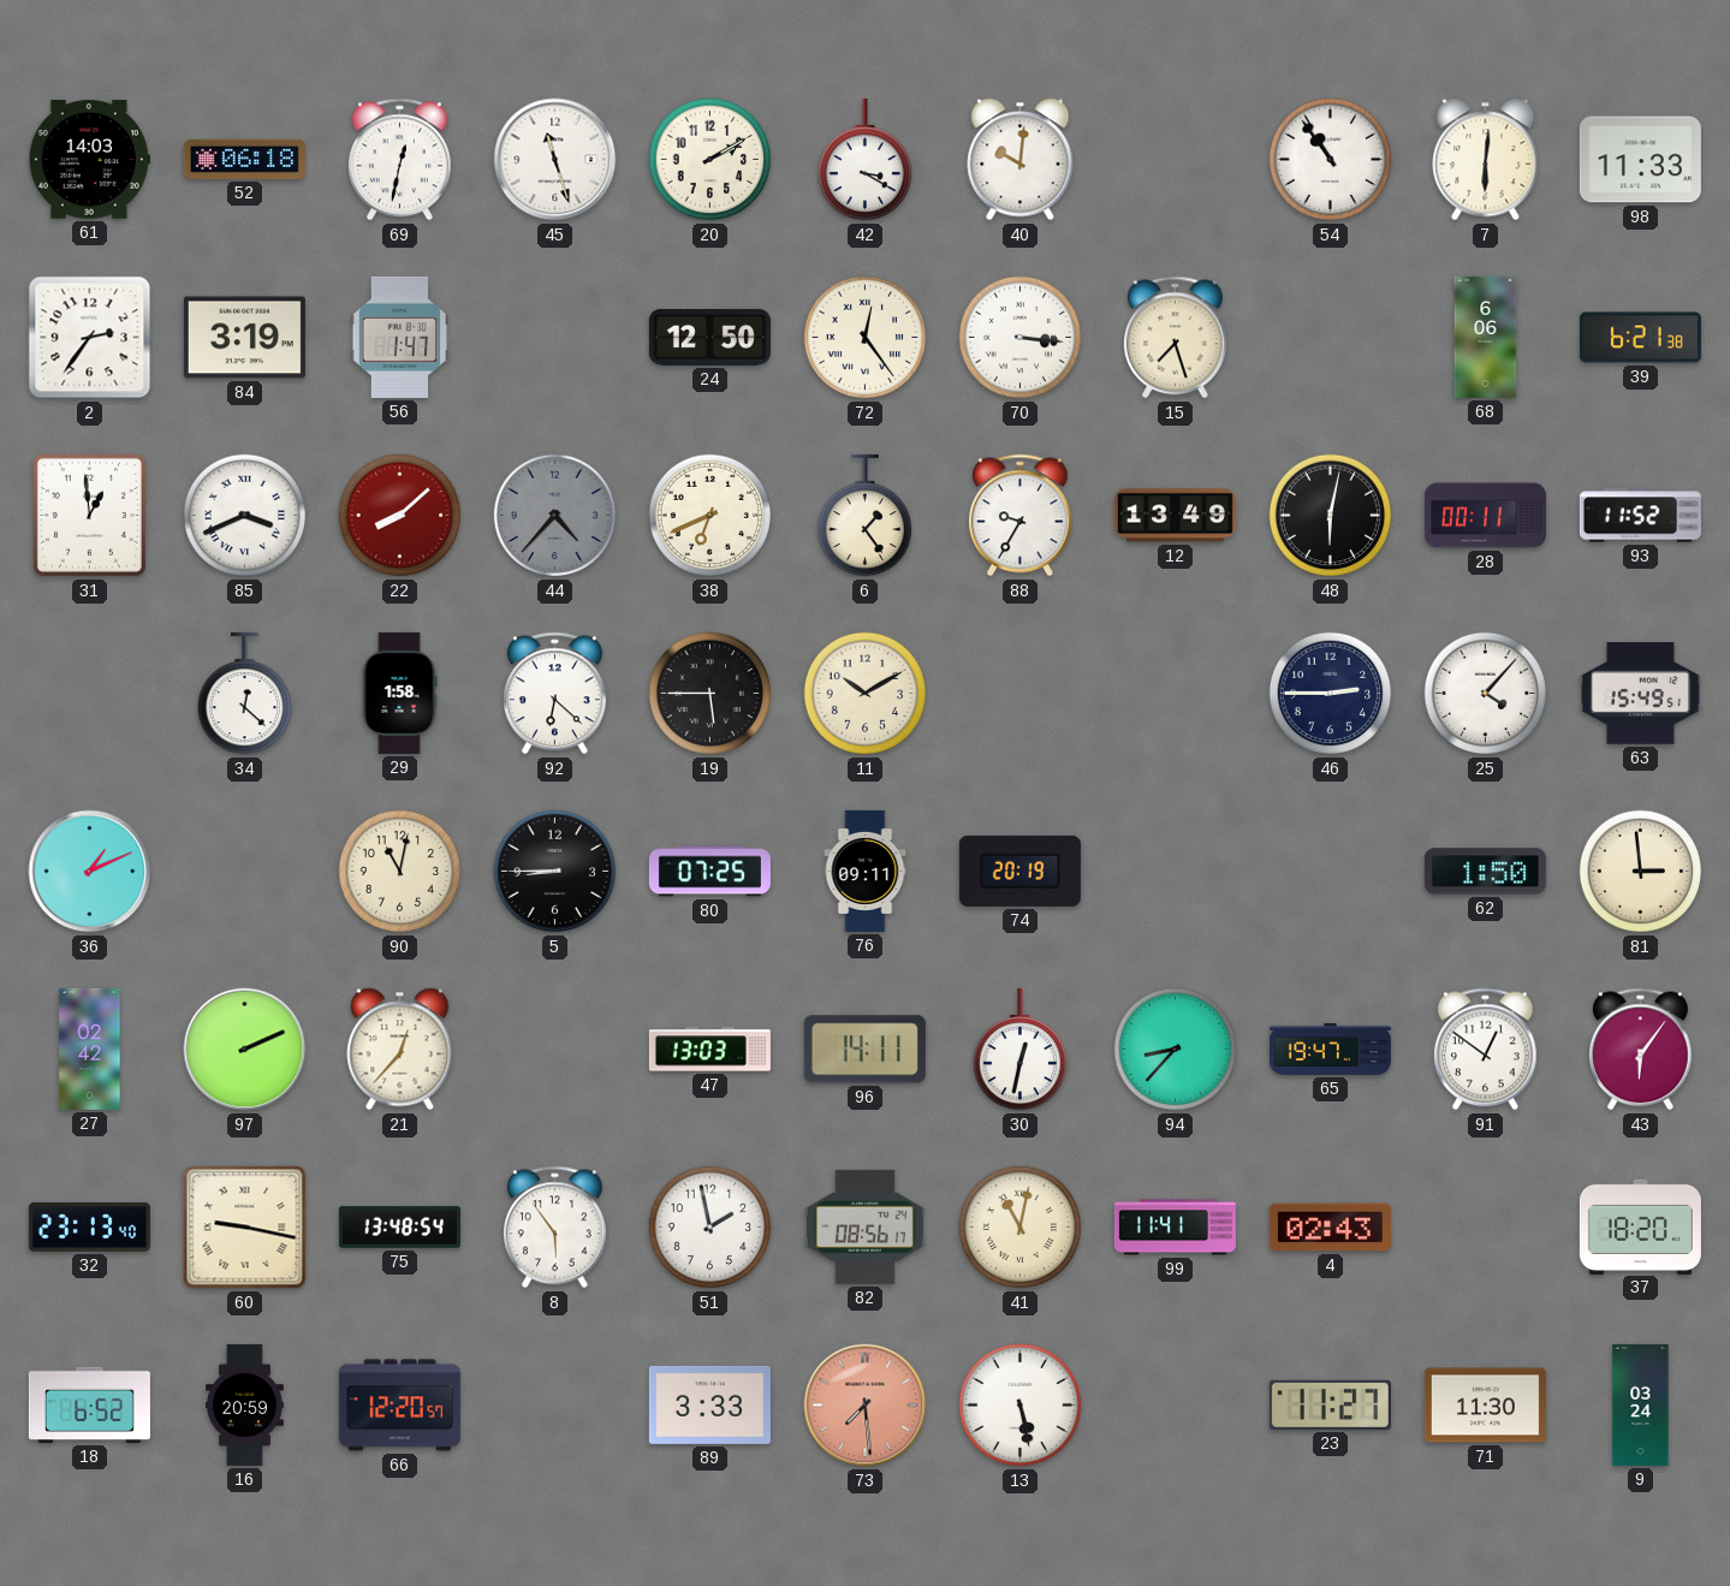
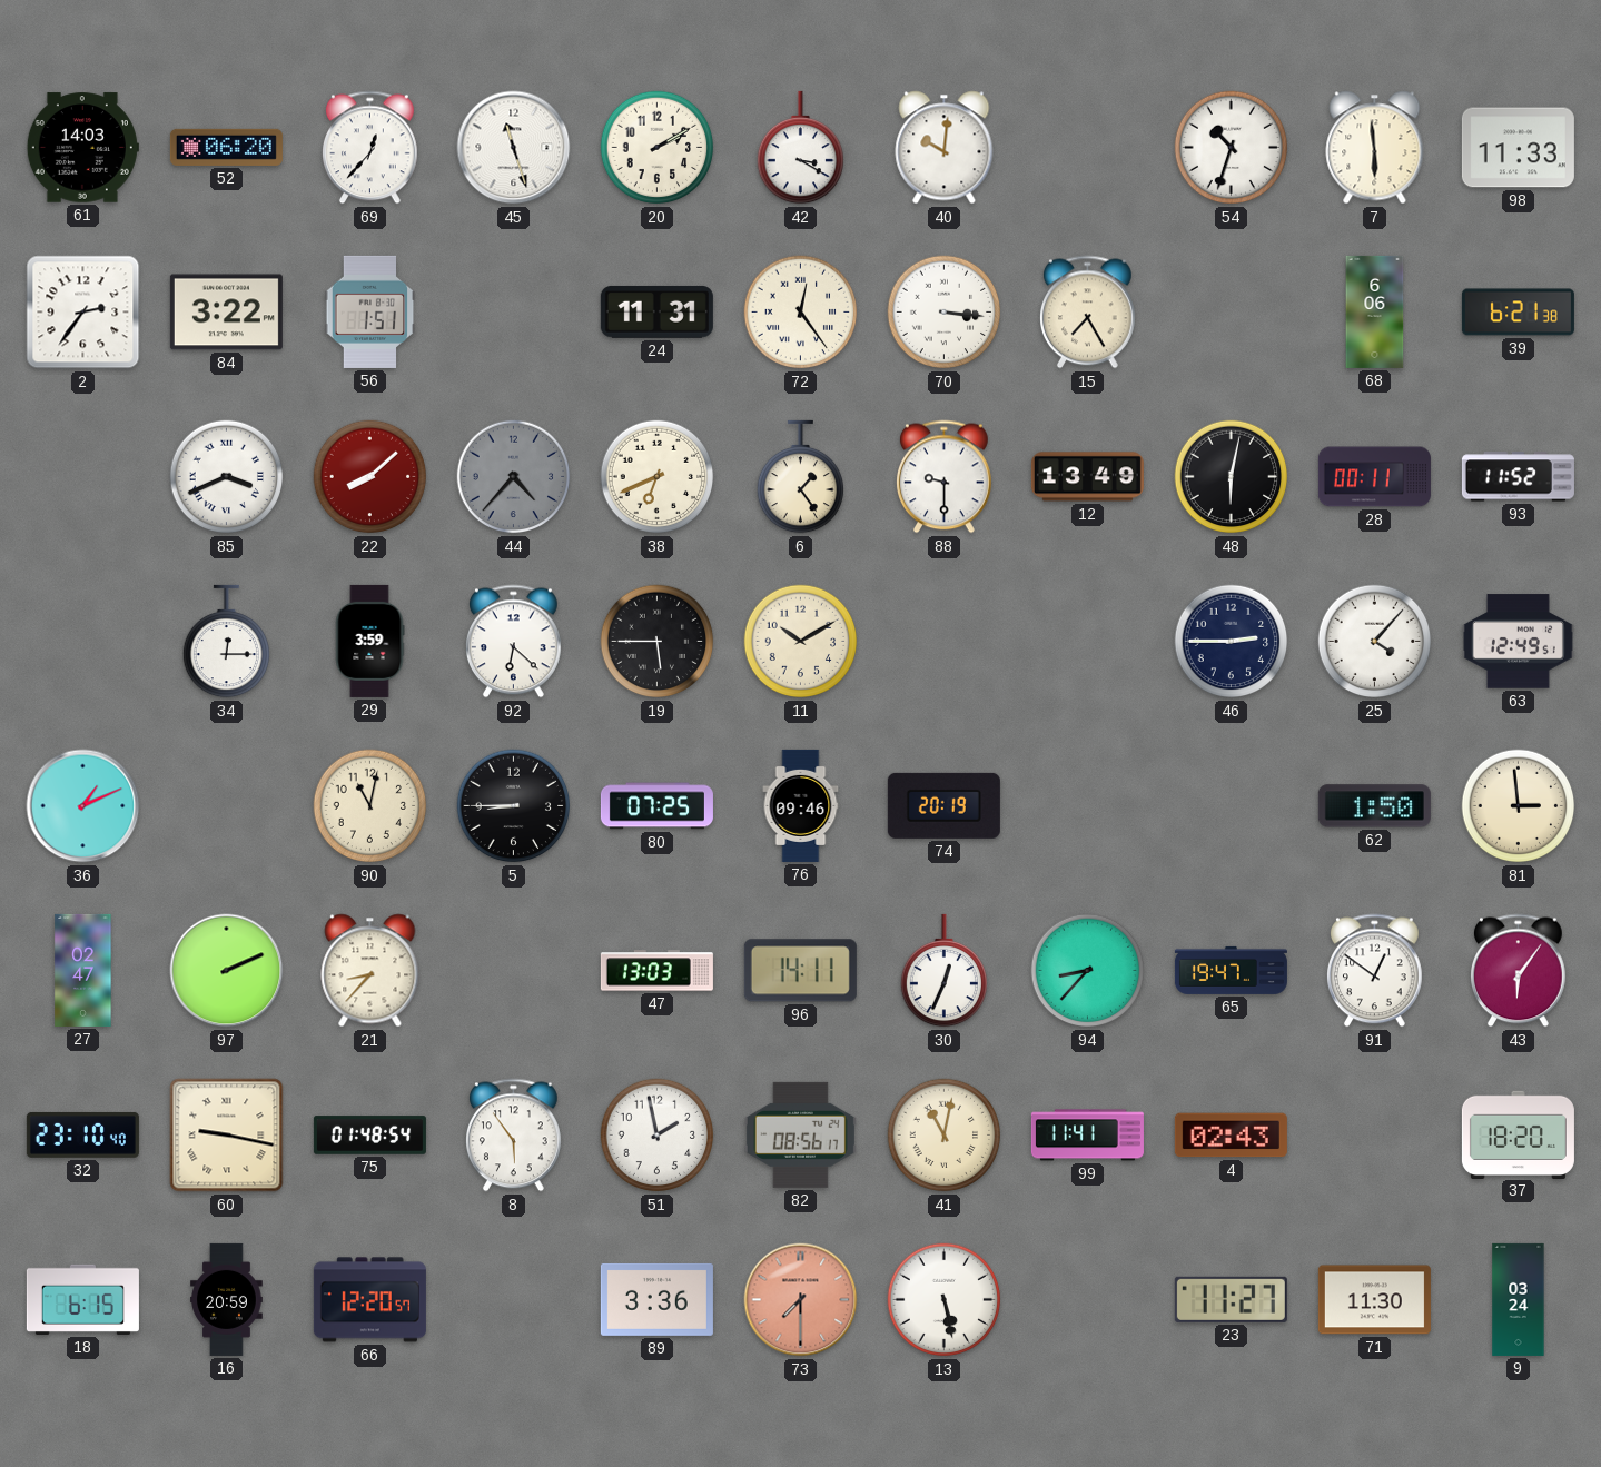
52: 06:18 -> 06:20 (226, 147)
69: 12:32 -> 12:37 (370, 148)
54: 10:54 -> 10:33 (1232, 148)
7: 6:01 -> 5:59 (1375, 148)
84: 3:19 -> 3:22 (226, 313)
56: 1:47 -> 1:51 (370, 311)
24: 12:50 -> 11:31 (656, 311)
15: 7:27 -> 7:25 (1088, 313)
31: 12:59 -> none (89, 515)
88: 9:35 -> 9:30 (945, 477)
34: 12:22 -> 12:15 (226, 642)
29: 1:58 -> 3:59 (369, 641)
63: 15:49 -> 12:49 (1518, 642)
76: 09:11 -> 09:46 (801, 805)
27: 02:42 -> 02:47 (83, 970)
21: 12:37 -> 8:37 (370, 971)
30: 12:32 -> 12:34 (943, 971)
32: 23:13 -> 23:10 (82, 1136)
75: 13:48 -> 01:48 (369, 1136)
18: 6:52 -> 6:15 (82, 1299)
89: 3:33 -> 3:36 (656, 1299)
73: 7:29 -> 7:30 (801, 1300)
